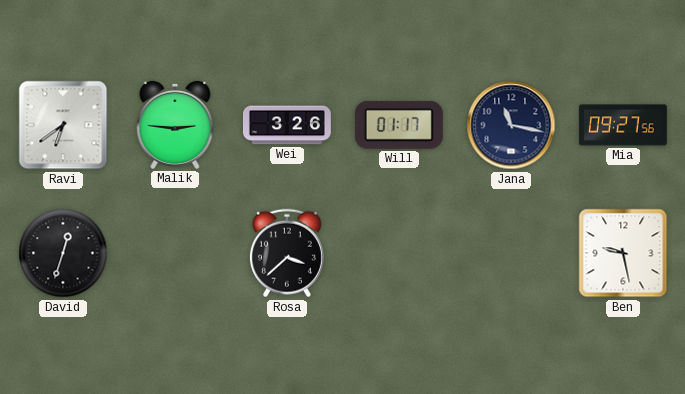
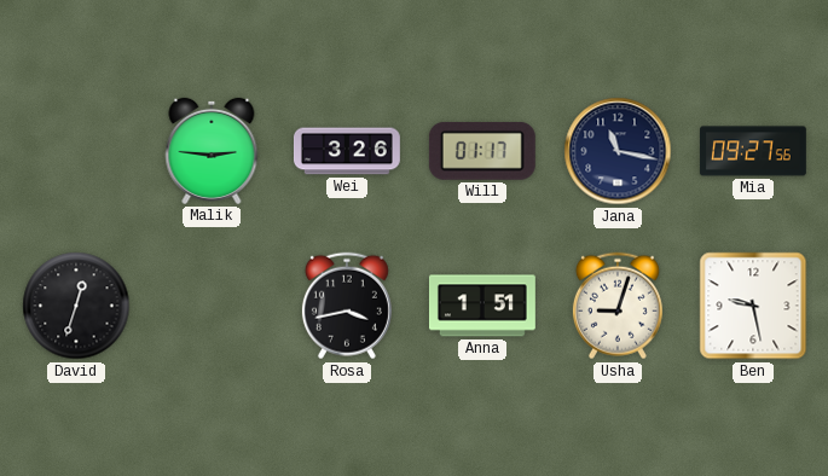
Ravi: 6:39 -> none (63, 125)
Rosa: 3:38 -> 3:43 (347, 306)
Anna: none -> 1:51 (482, 306)
Usha: none -> 9:03 (618, 306)
